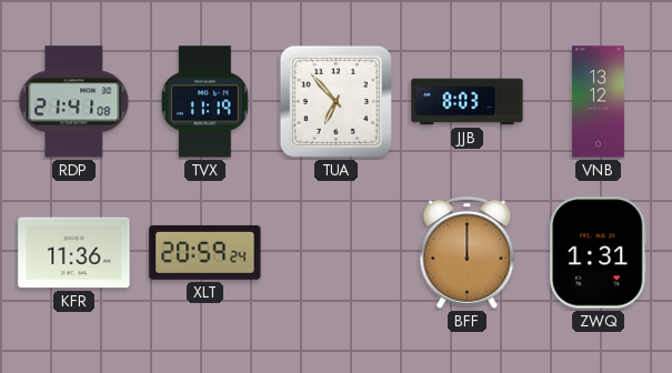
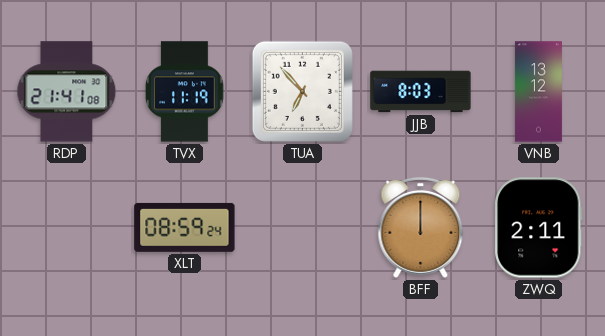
KFR: 11:36 -> none (74, 253)
XLT: 20:59 -> 08:59 (185, 227)
ZWQ: 1:31 -> 2:11 (539, 228)
